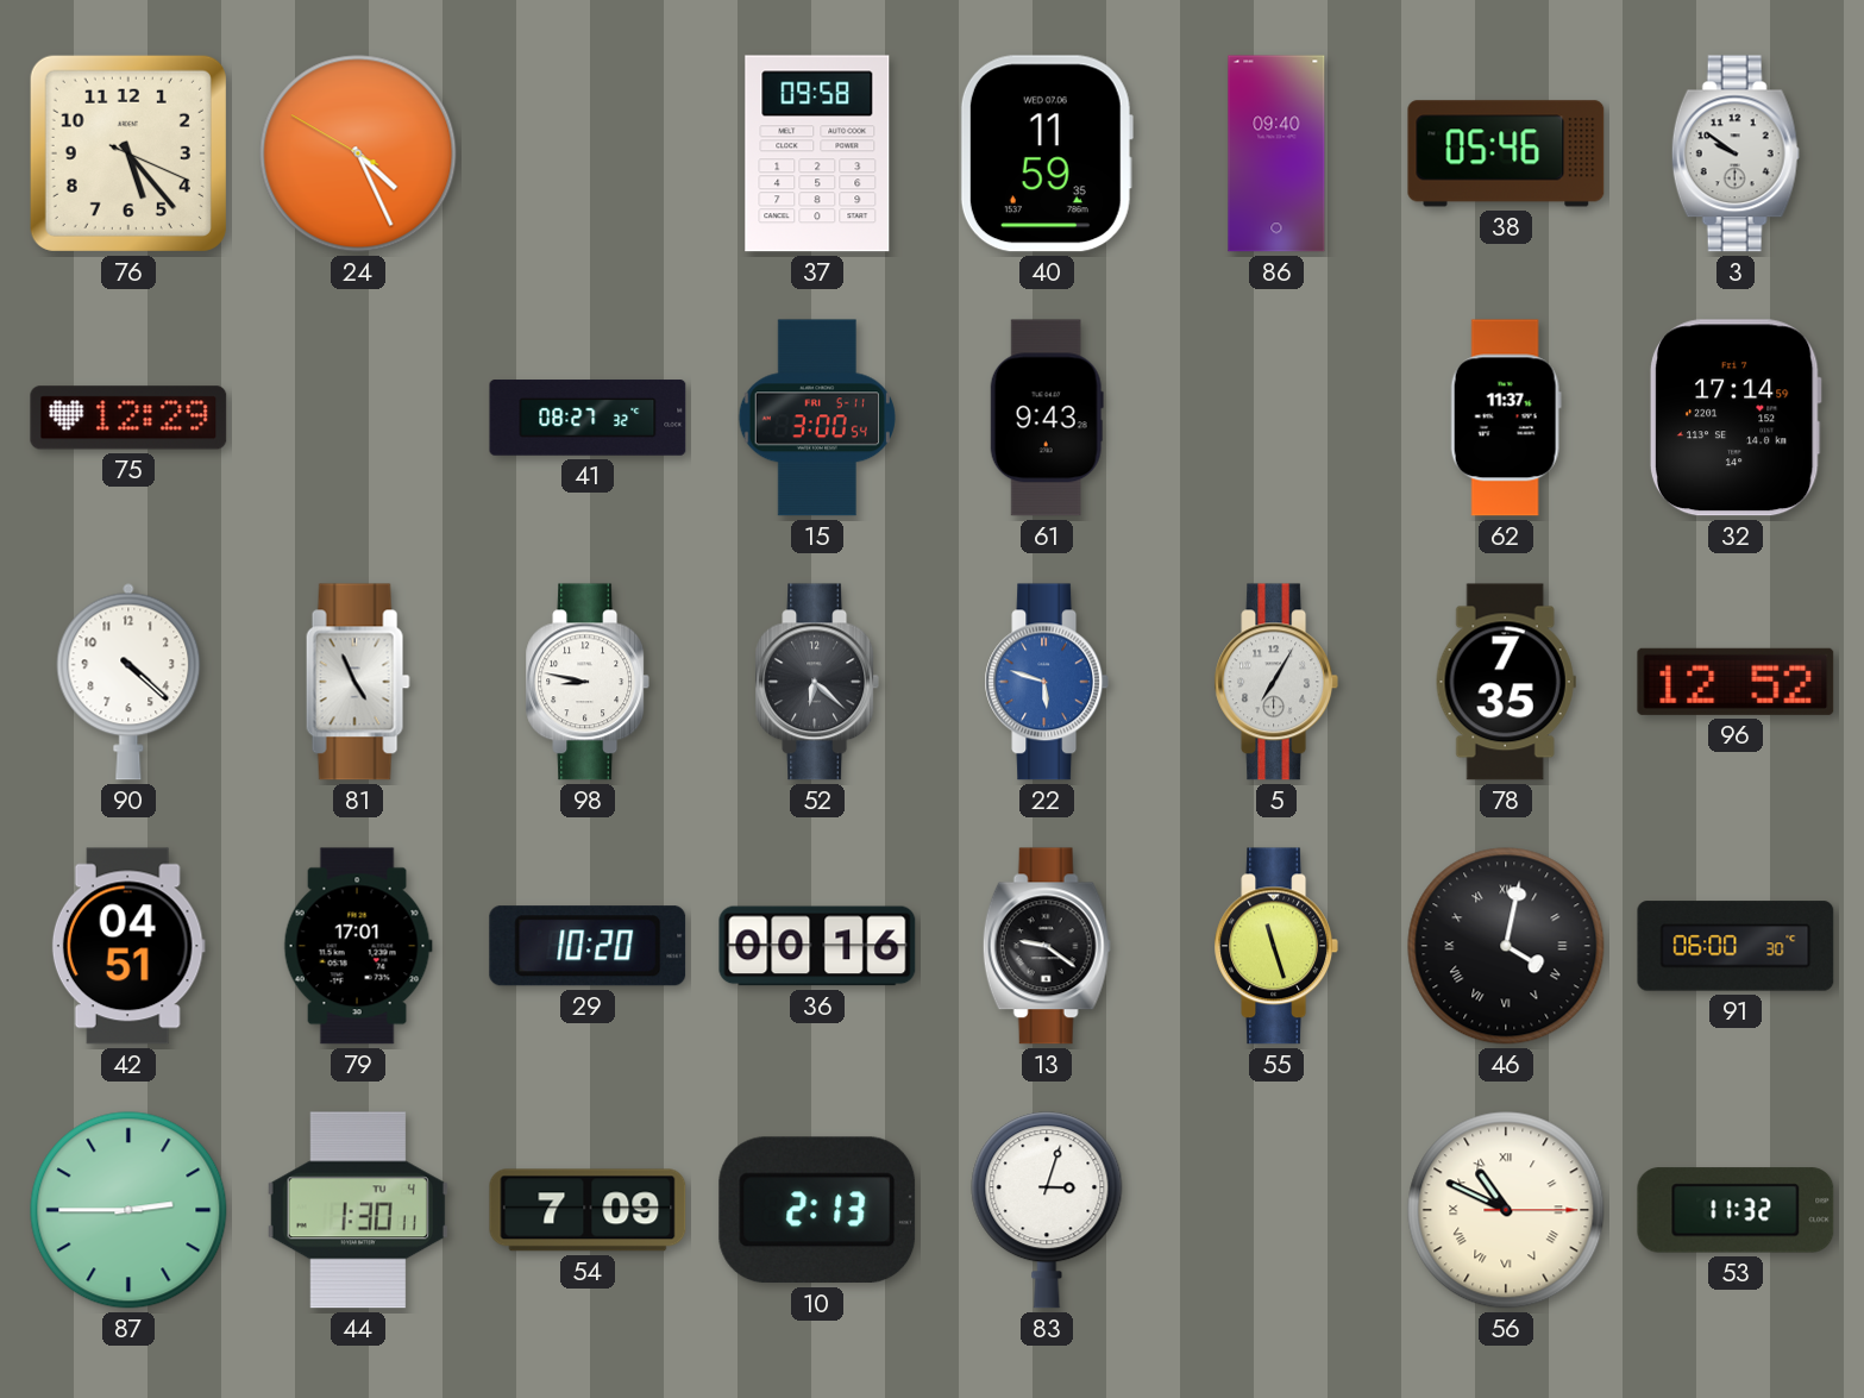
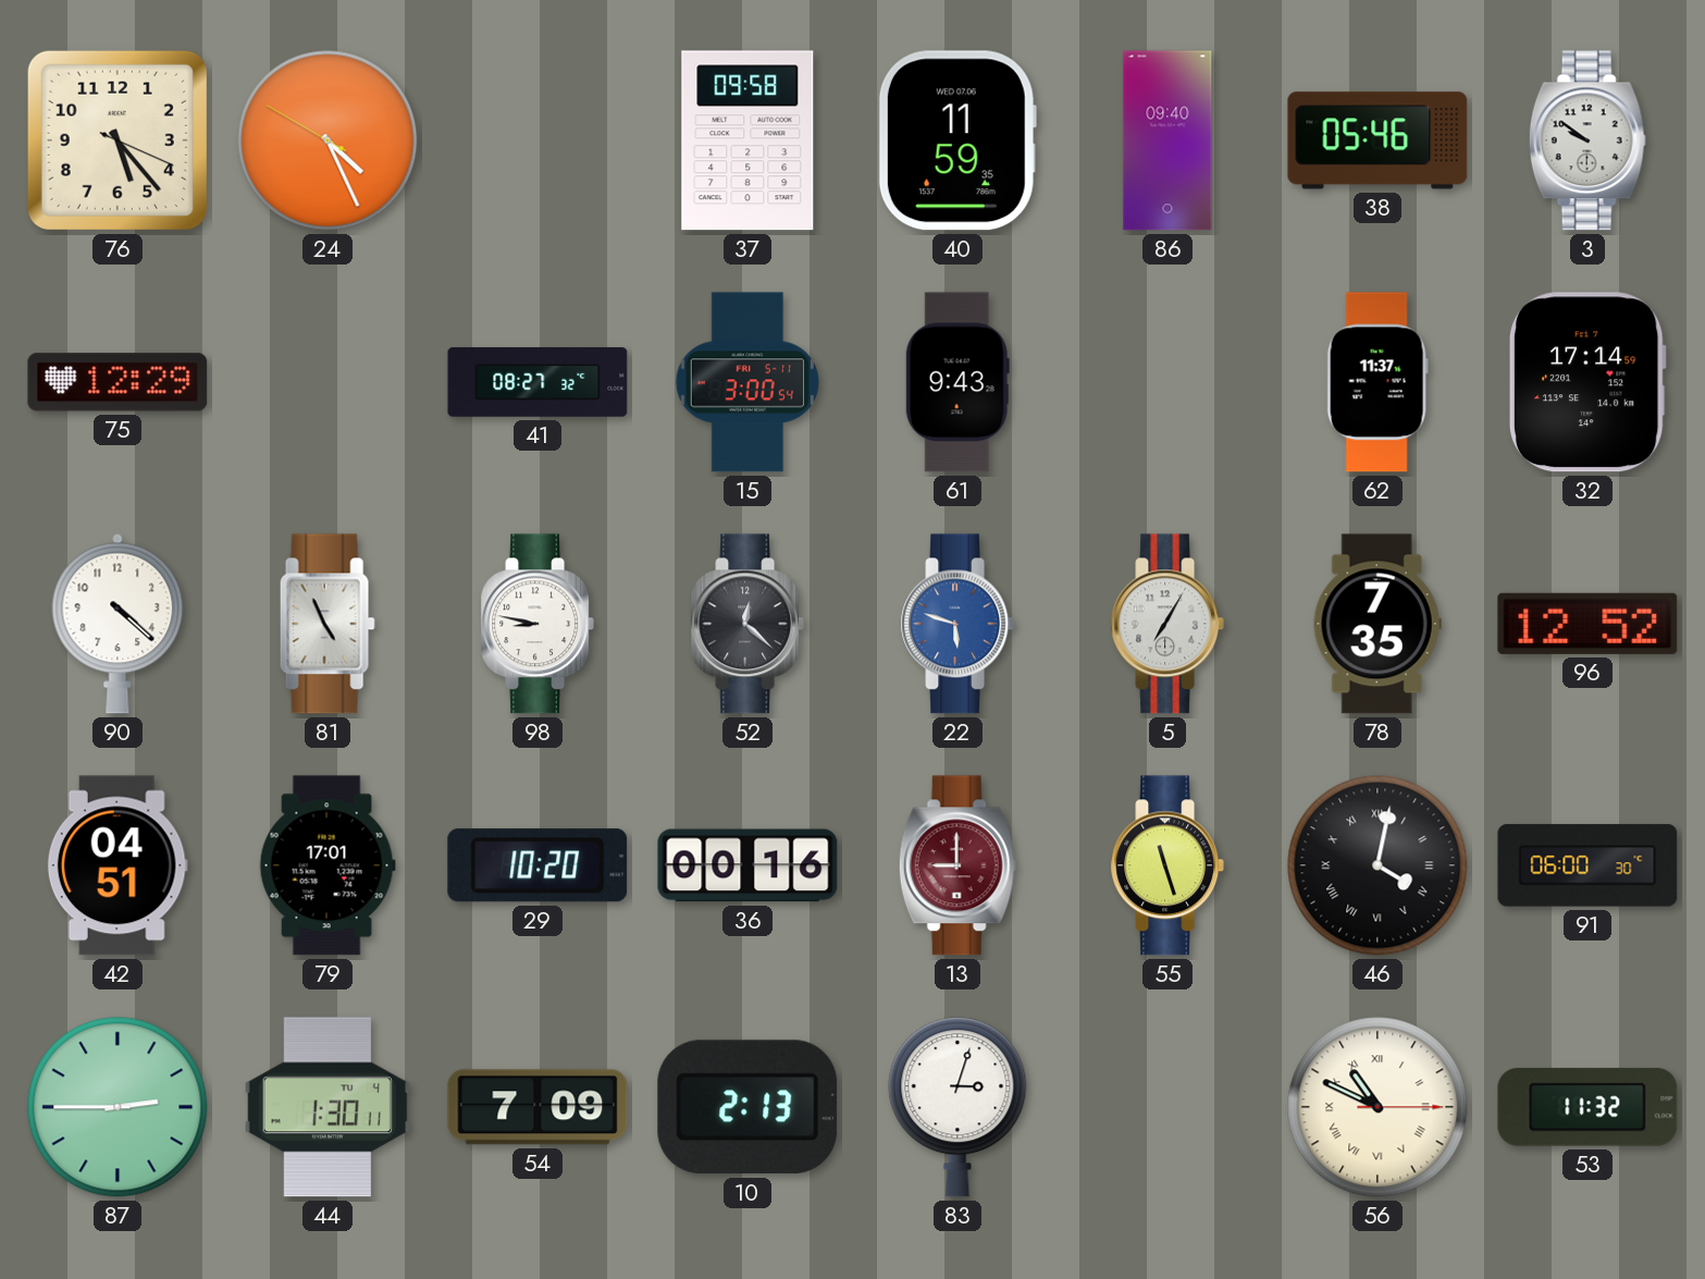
52: 6:22 -> 12:22 (746, 624)
13: 9:21 -> 9:00 (957, 865)
13 dial: black -> burgundy (957, 865)
